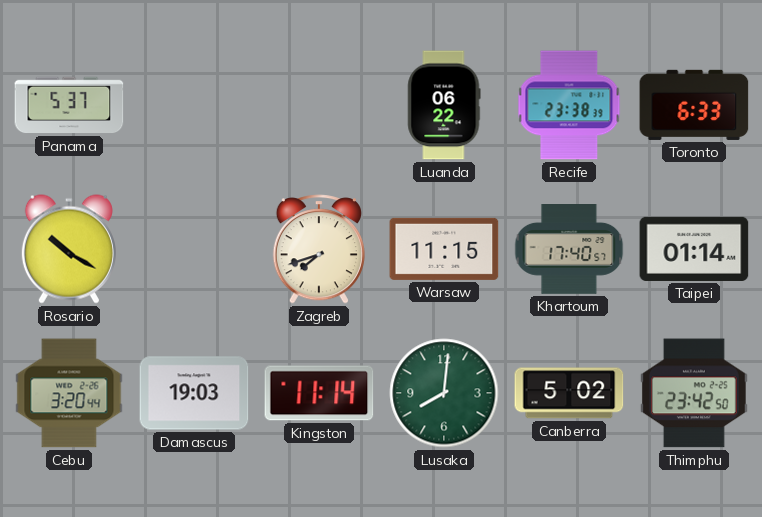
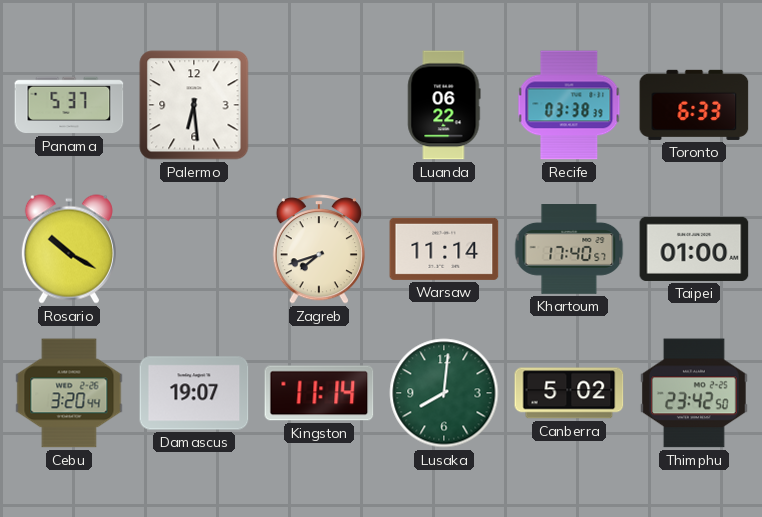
Palermo: none -> 6:29 (194, 105)
Recife: 23:38 -> 03:38 (569, 105)
Warsaw: 11:15 -> 11:14 (444, 249)
Taipei: 01:14 -> 01:00 (694, 249)
Damascus: 19:03 -> 19:07 (194, 393)
